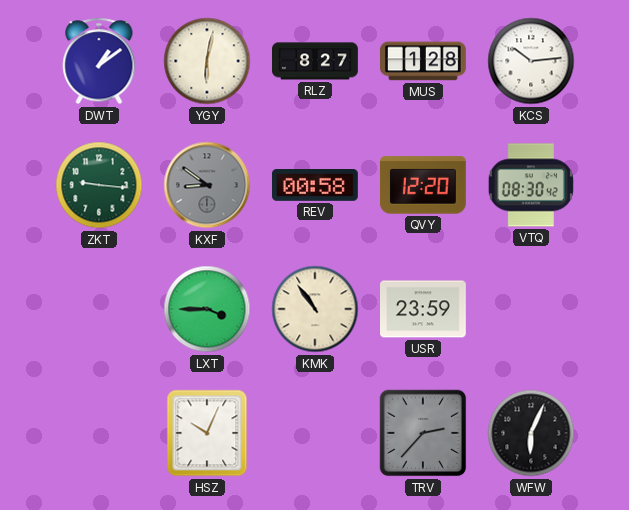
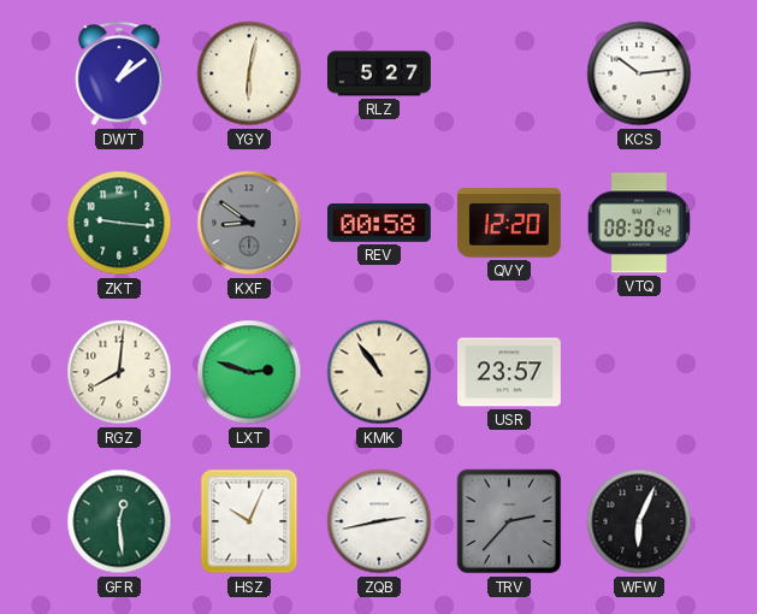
RLZ: 8:27 -> 5:27 (380, 73)
MUS: 1:28 -> none (424, 61)
RGZ: none -> 8:01 (119, 372)
LXT: 3:45 -> 2:48 (249, 372)
USR: 23:59 -> 23:57 (510, 372)
GFR: none -> 12:29 (119, 521)
ZQB: none -> 2:43 (379, 521)
